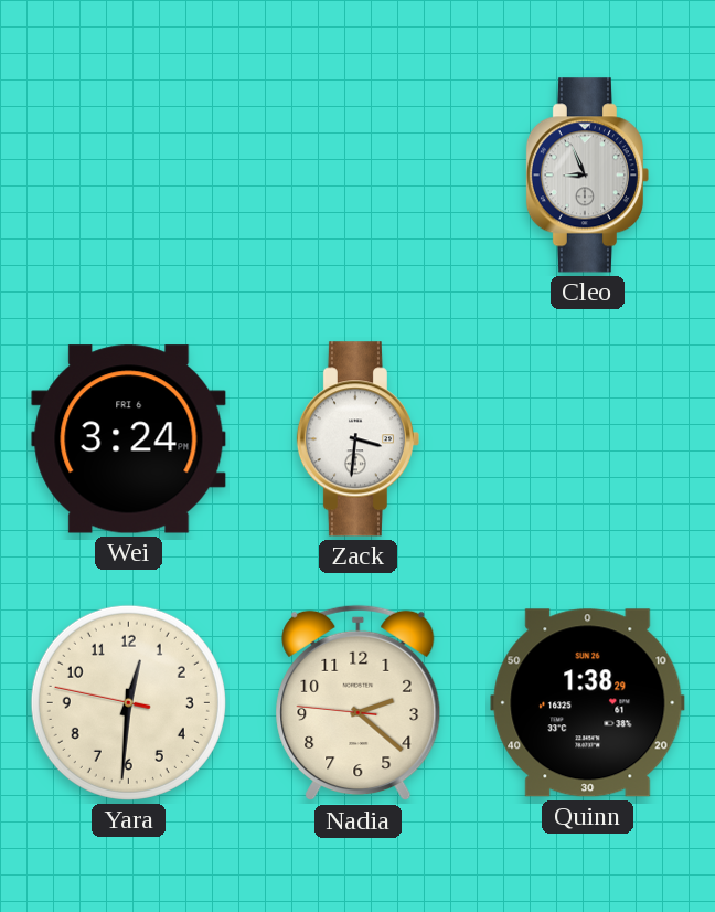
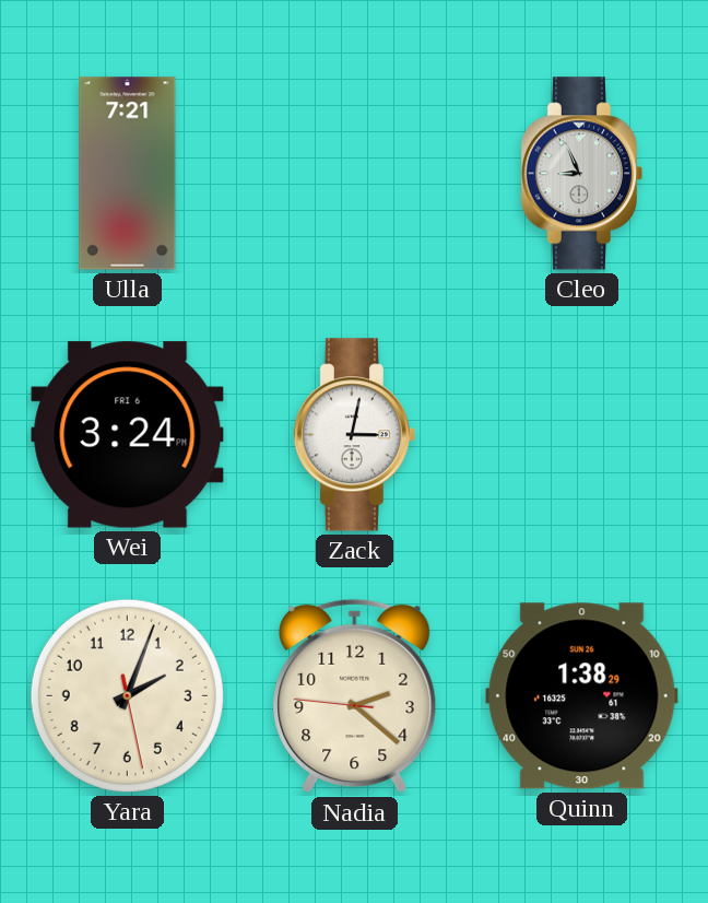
Ulla: none -> 7:21 (128, 174)
Zack: 3:31 -> 3:02 (354, 435)
Yara: 12:30 -> 2:03 (127, 695)
